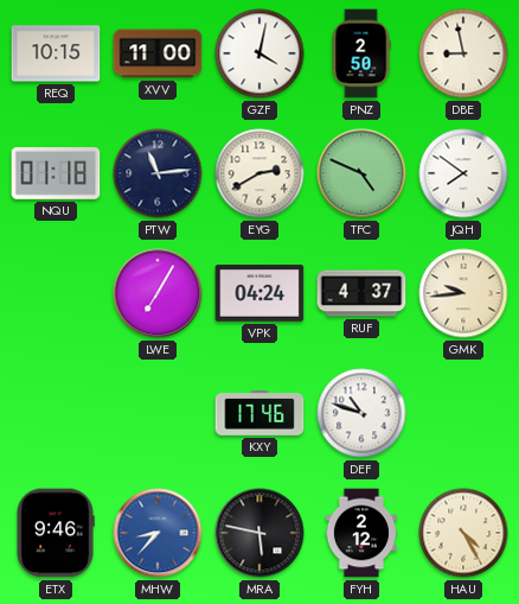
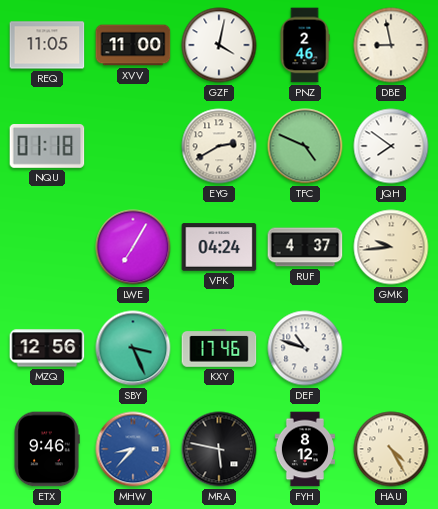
REQ: 10:15 -> 11:05 (47, 45)
PNZ: 2:50 -> 2:46 (305, 45)
PTW: 11:14 -> none (158, 173)
MZQ: none -> 12:56 (47, 348)
SBY: none -> 3:26 (133, 348)
FYH: 2:12 -> 8:12 (305, 449)
